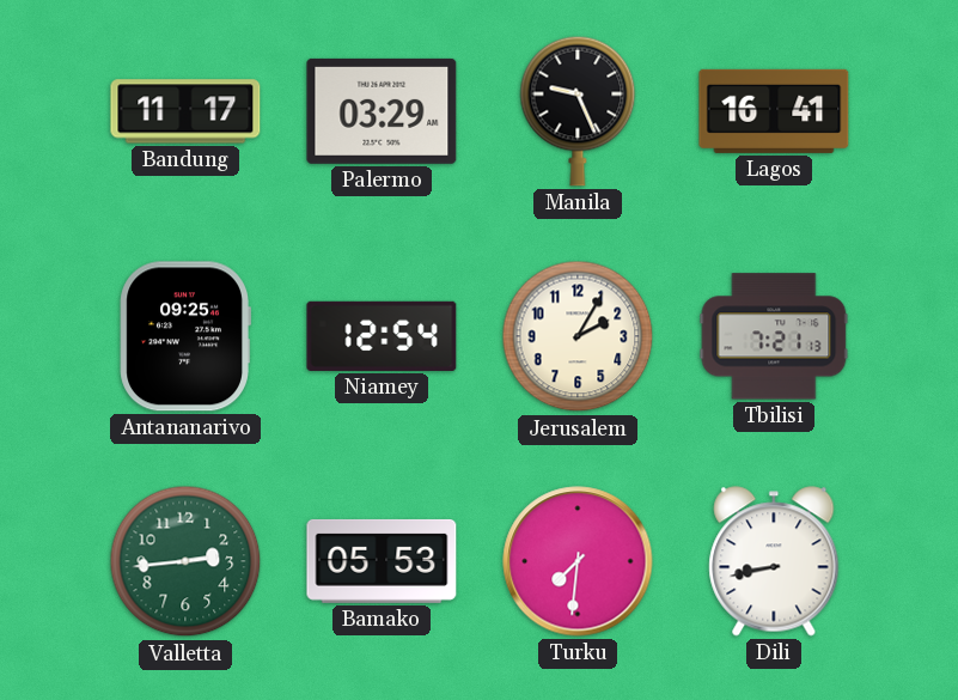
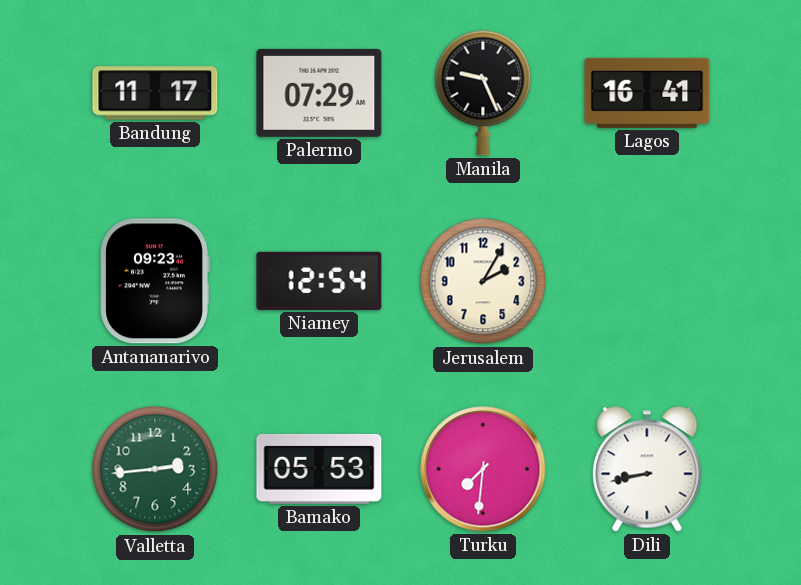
Palermo: 03:29 -> 07:29 (319, 93)
Antananarivo: 09:25 -> 09:23 (155, 281)
Tbilisi: 7:21 -> none (774, 336)
